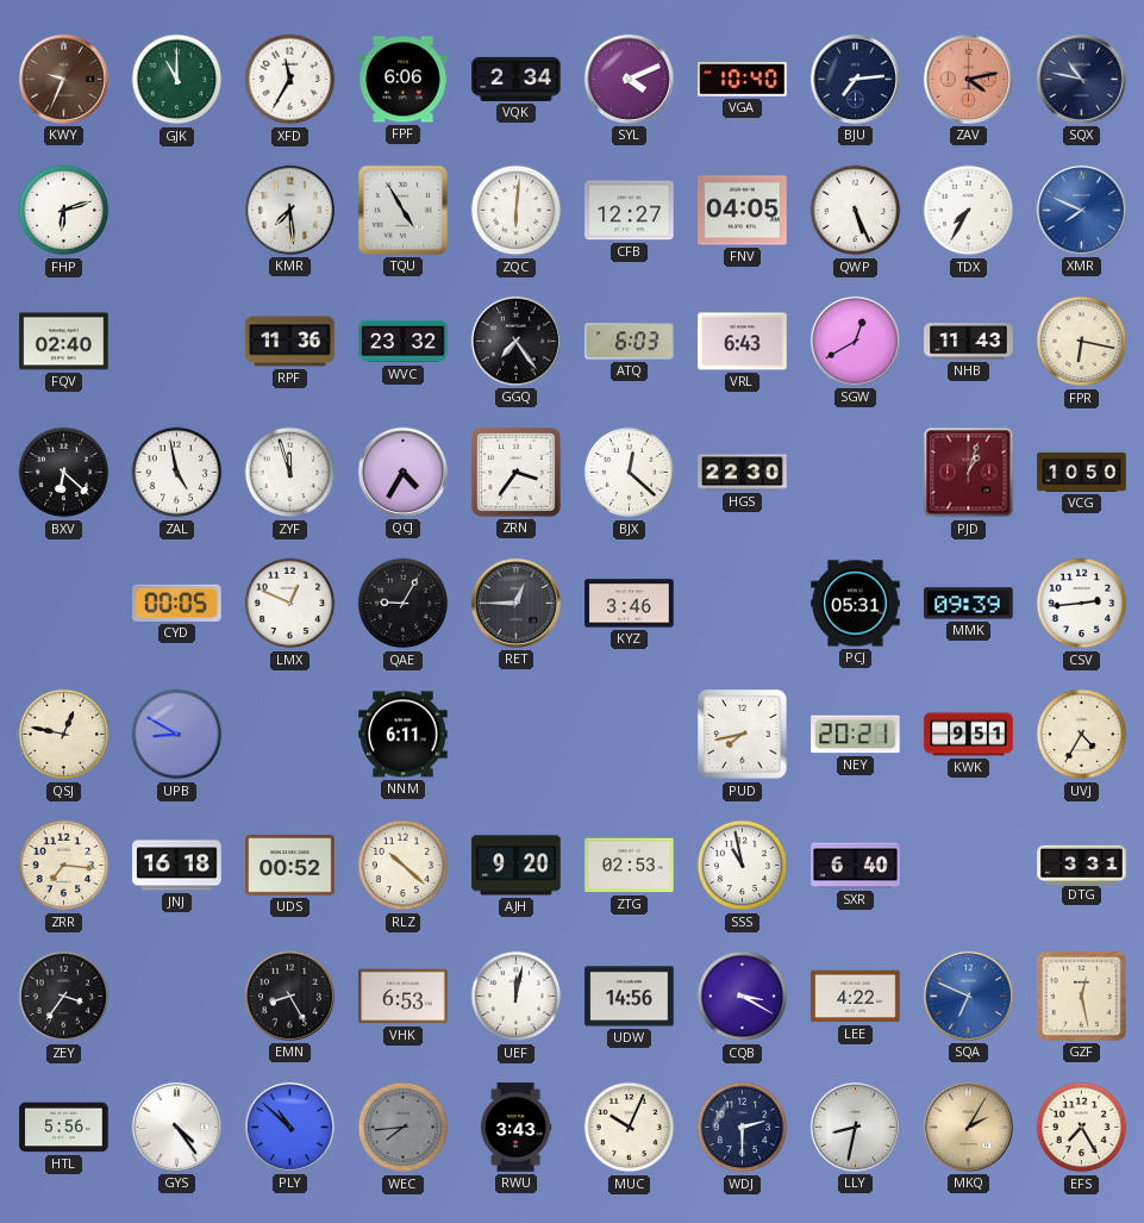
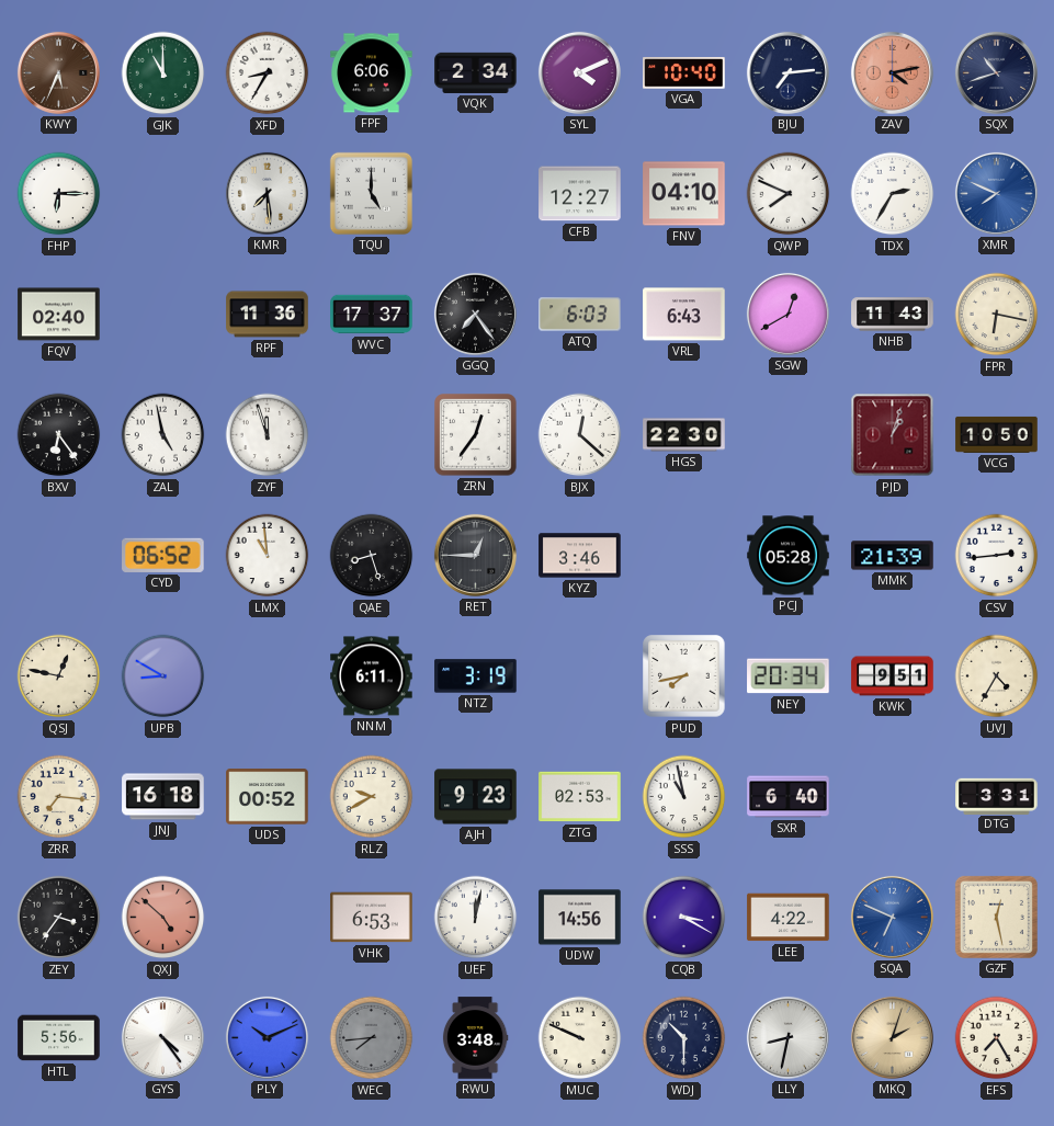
KWY: 9:34 -> 5:34 (58, 72)
XFD: 11:35 -> 8:35 (268, 73)
SQX: 10:47 -> 10:42 (996, 72)
FHP: 6:12 -> 6:15 (59, 194)
TQU: 4:55 -> 5:00 (371, 193)
ZQC: 6:01 -> none (517, 211)
FNV: 04:05 -> 04:10 (684, 194)
QWP: 5:26 -> 7:49 (789, 194)
TDX: 7:35 -> 2:35 (893, 194)
WVC: 23:32 -> 17:37 (372, 315)
BXV: 6:22 -> 6:24 (59, 435)
QCJ: 4:35 -> none (402, 472)
ZRN: 3:36 -> 12:36 (476, 435)
CYD: 00:05 -> 06:52 (163, 555)
LMX: 12:49 -> 10:59 (268, 556)
QAE: 9:05 -> 8:27 (372, 556)
PCJ: 05:31 -> 05:28 (789, 556)
MMK: 09:39 -> 21:39 (893, 556)
NTZ: none -> 3:19 (476, 676)
NEY: 20:21 -> 20:34 (789, 676)
RLZ: 10:22 -> 9:40 (372, 797)
AJH: 9:20 -> 9:23 (476, 797)
QXJ: none -> 4:52 (163, 918)
EMN: 8:25 -> none (289, 996)
PLY: 10:52 -> 10:11 (267, 1037)
RWU: 3:43 -> 3:48 (475, 1038)
MUC: 10:04 -> 9:49 (580, 1038)
WDJ: 2:30 -> 10:30 (684, 1038)
MKQ: 2:05 -> 2:03 (892, 1037)
